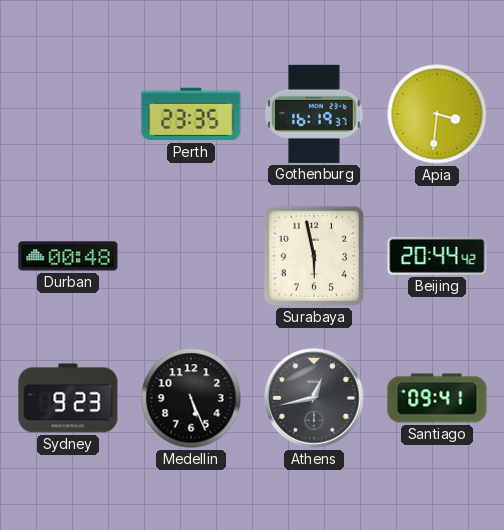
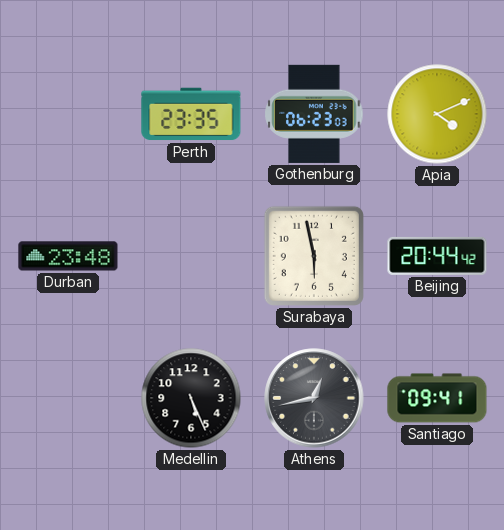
Gothenburg: 16:19 -> 06:23 (314, 114)
Apia: 3:31 -> 4:11 (437, 114)
Durban: 00:48 -> 23:48 (68, 256)
Sydney: 9:23 -> none (68, 398)
